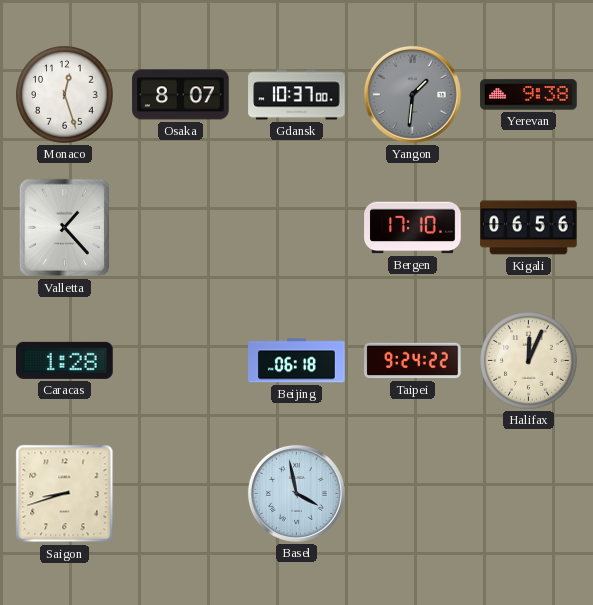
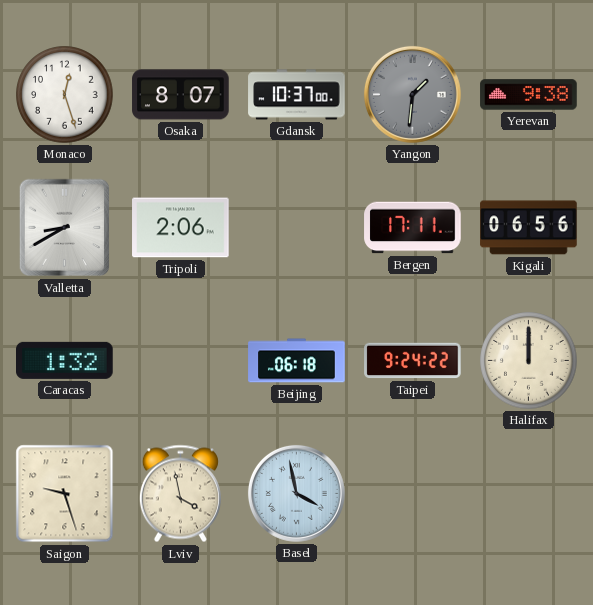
Valletta: 1:23 -> 8:40 (64, 228)
Tripoli: none -> 2:06 (181, 228)
Bergen: 17:10 -> 17:11 (413, 228)
Caracas: 1:28 -> 1:32 (65, 360)
Halifax: 12:04 -> 12:00 (529, 361)
Saigon: 8:42 -> 9:27 (65, 494)
Lviv: none -> 3:58 (180, 494)
